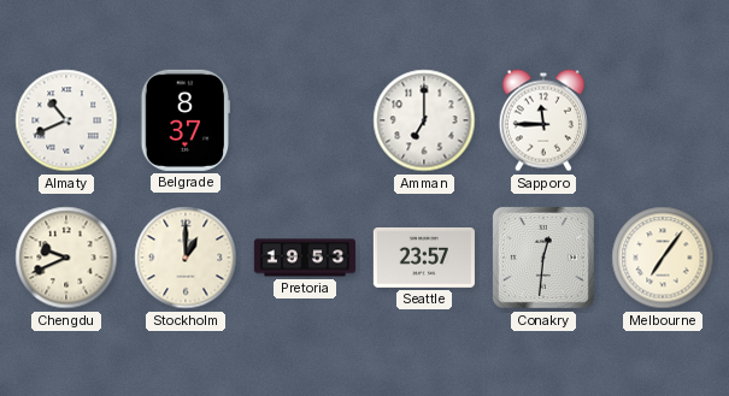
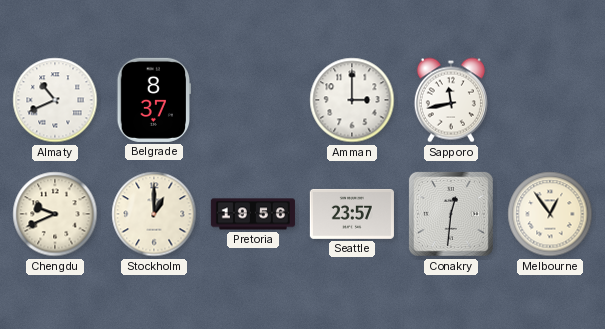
Amman: 7:00 -> 3:00 (352, 100)
Sapporo: 11:45 -> 11:43 (451, 100)
Pretoria: 19:53 -> 19:56 (253, 214)
Melbourne: 7:06 -> 12:54 (550, 214)
